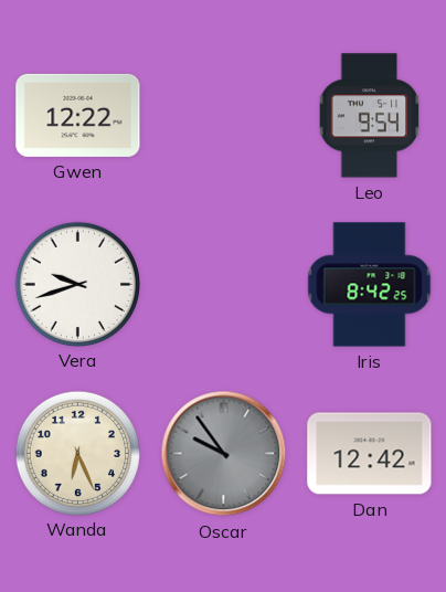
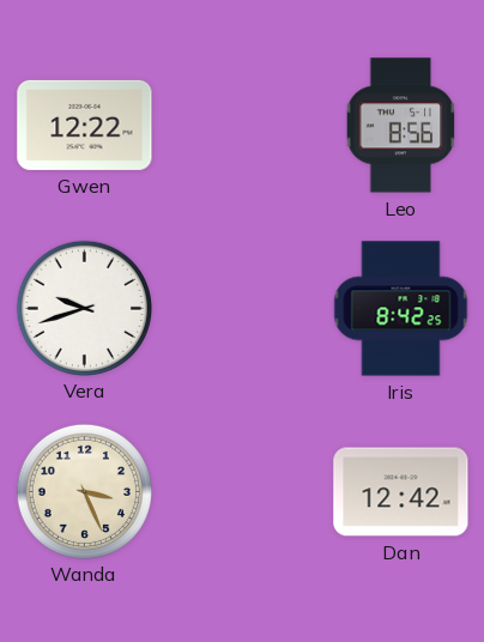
Leo: 9:54 -> 8:56 (401, 126)
Wanda: 6:26 -> 3:26 (84, 491)
Oscar: 9:54 -> none (224, 454)
